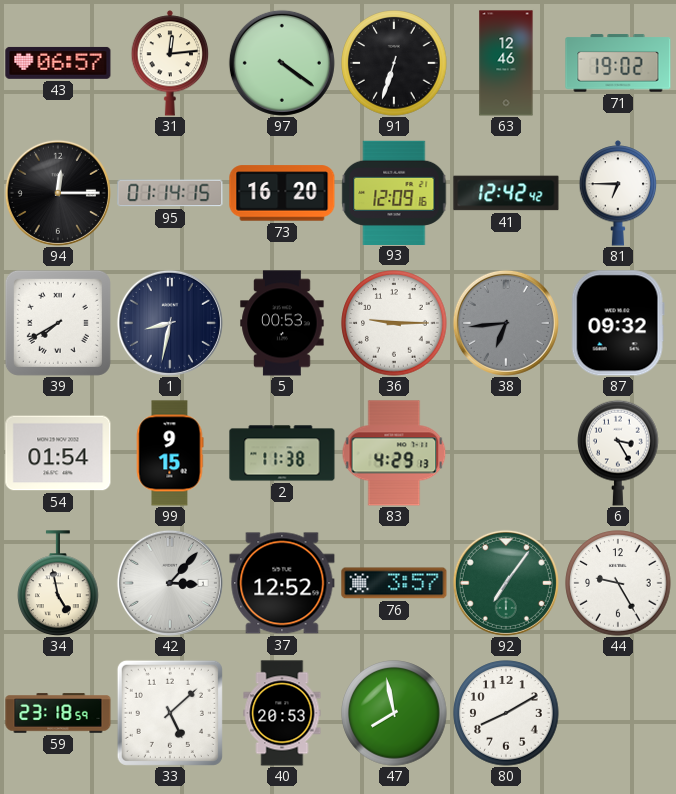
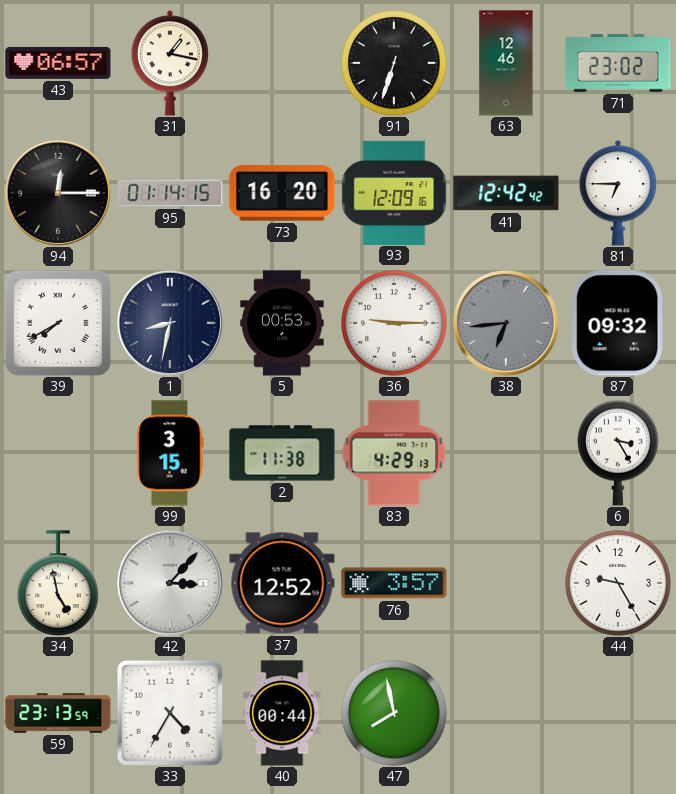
31: 12:14 -> 1:17 (170, 63)
97: 4:21 -> none (282, 63)
71: 19:02 -> 23:02 (618, 63)
54: 01:54 -> none (58, 453)
99: 9:15 -> 3:15 (170, 453)
92: 7:06 -> none (506, 583)
59: 23:18 -> 23:13 (58, 713)
33: 5:08 -> 4:35 (170, 713)
40: 20:53 -> 00:44 (282, 713)
80: 8:10 -> none (506, 713)
